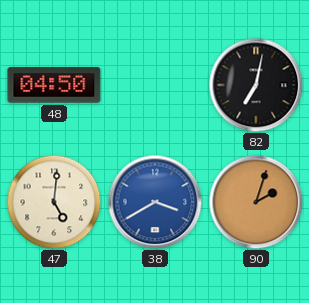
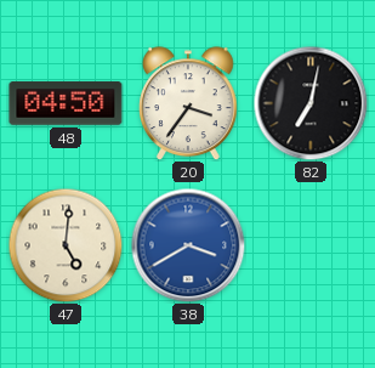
20: none -> 3:36 (189, 103)
90: 2:03 -> none (256, 202)
